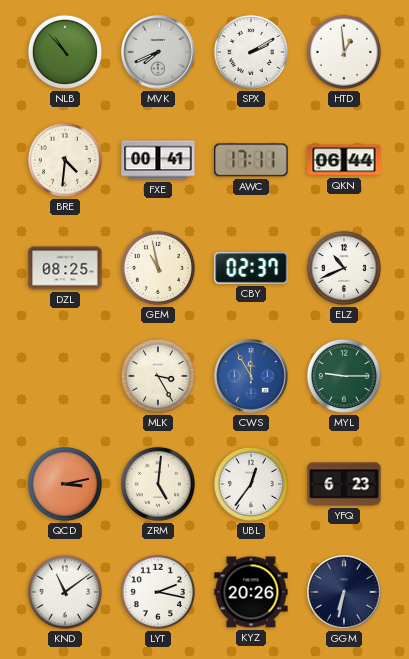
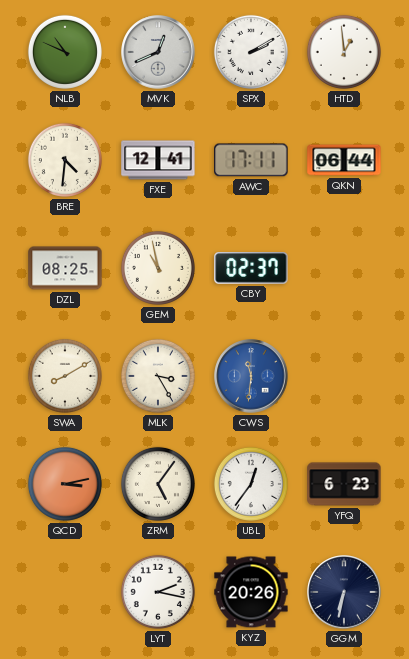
NLB: 10:53 -> 10:49 (65, 52)
MVK: 7:41 -> 12:41 (158, 52)
FXE: 00:41 -> 12:41 (158, 160)
ELZ: 10:41 -> none (344, 268)
SWA: none -> 8:10 (65, 376)
CWS: 11:55 -> 11:31 (251, 376)
MYL: 9:15 -> none (344, 376)
ZRM: 5:01 -> 5:06 (158, 484)
KND: 11:09 -> none (65, 592)
